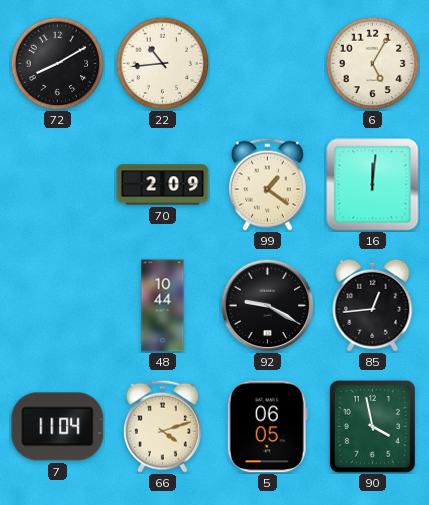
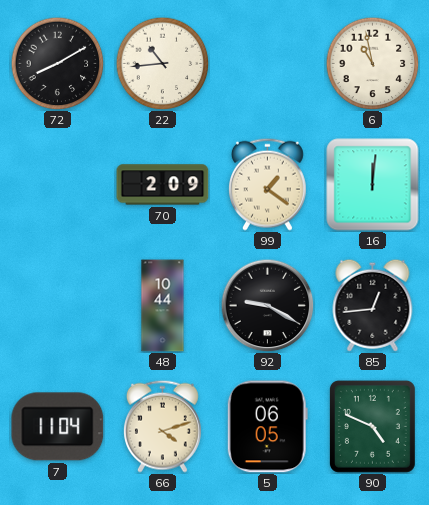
6: 5:05 -> 10:58 (372, 63)
90: 3:58 -> 4:49 (372, 426)
